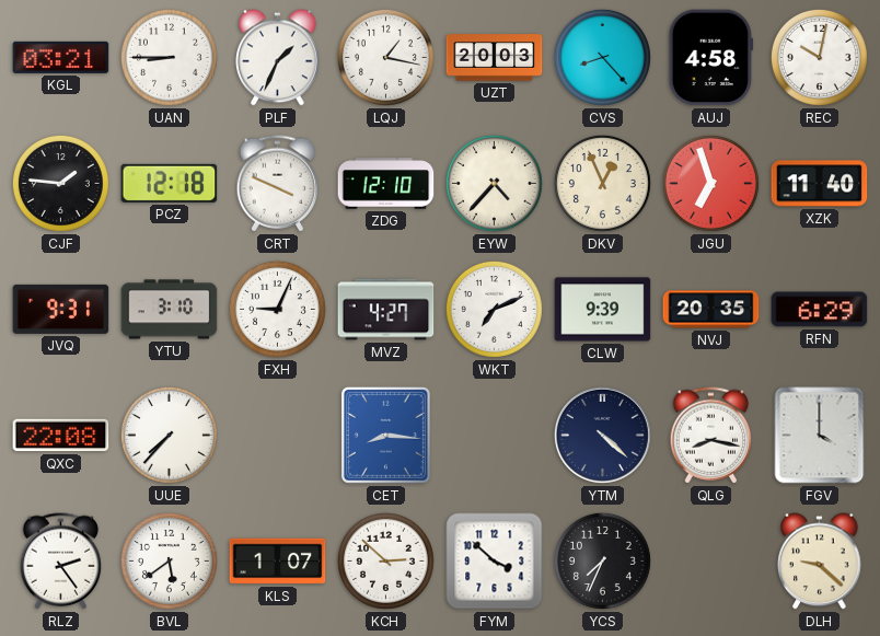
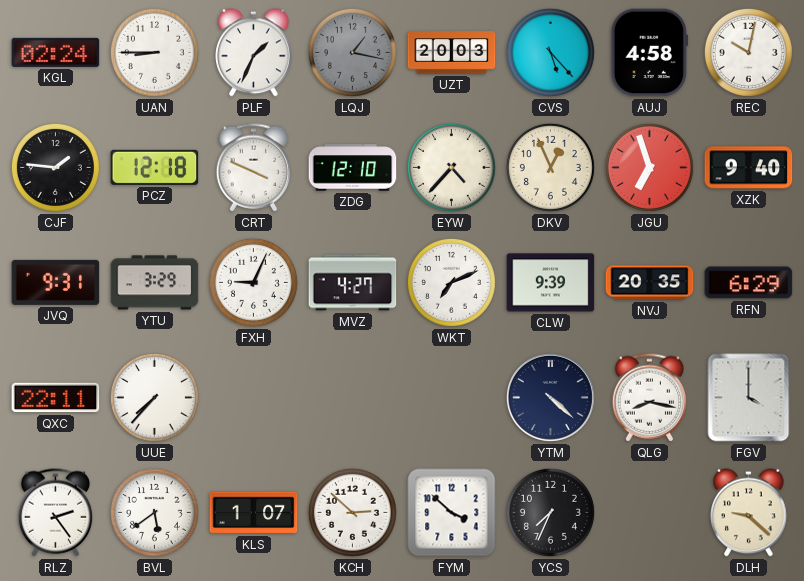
KGL: 03:21 -> 02:24 (56, 52)
LQJ dial: white -> grey (352, 52)
CVS: 8:23 -> 5:23 (550, 52)
XZK: 11:40 -> 9:40 (749, 168)
YTU: 3:10 -> 3:29 (155, 283)
QXC: 22:08 -> 22:11 (56, 398)
CET: 8:16 -> none (385, 435)
